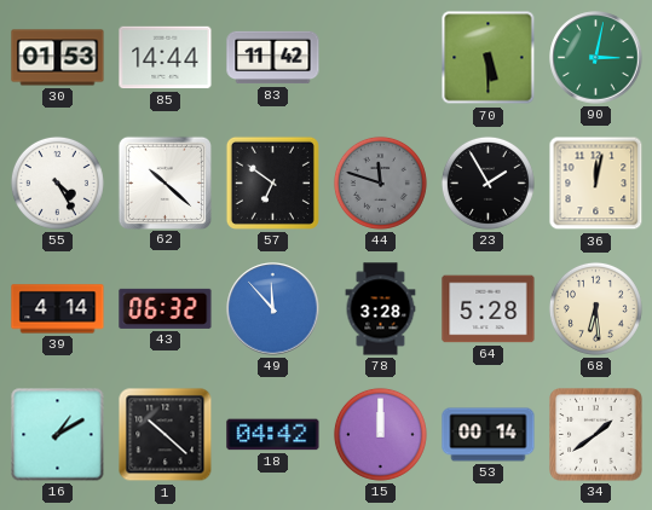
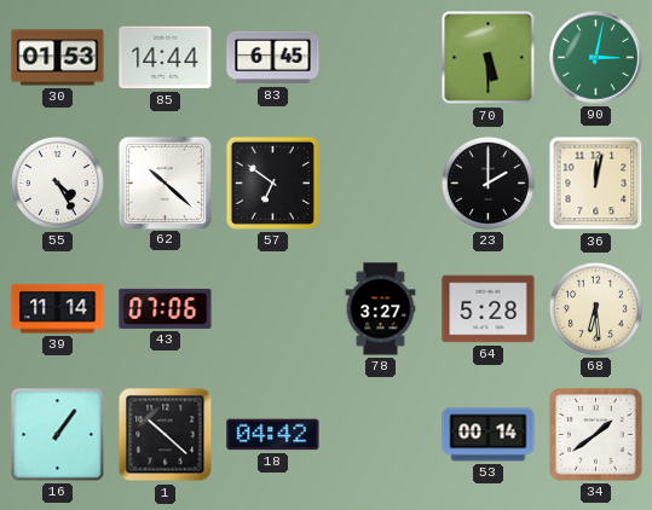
83: 11:42 -> 6:45 (273, 58)
44: 11:48 -> none (380, 182)
23: 1:55 -> 2:00 (487, 182)
39: 4:14 -> 11:14 (58, 309)
43: 06:32 -> 07:06 (166, 308)
49: 11:53 -> none (273, 309)
78: 3:28 -> 3:27 (381, 309)
16: 1:10 -> 1:06 (58, 435)
15: 12:00 -> none (380, 434)
